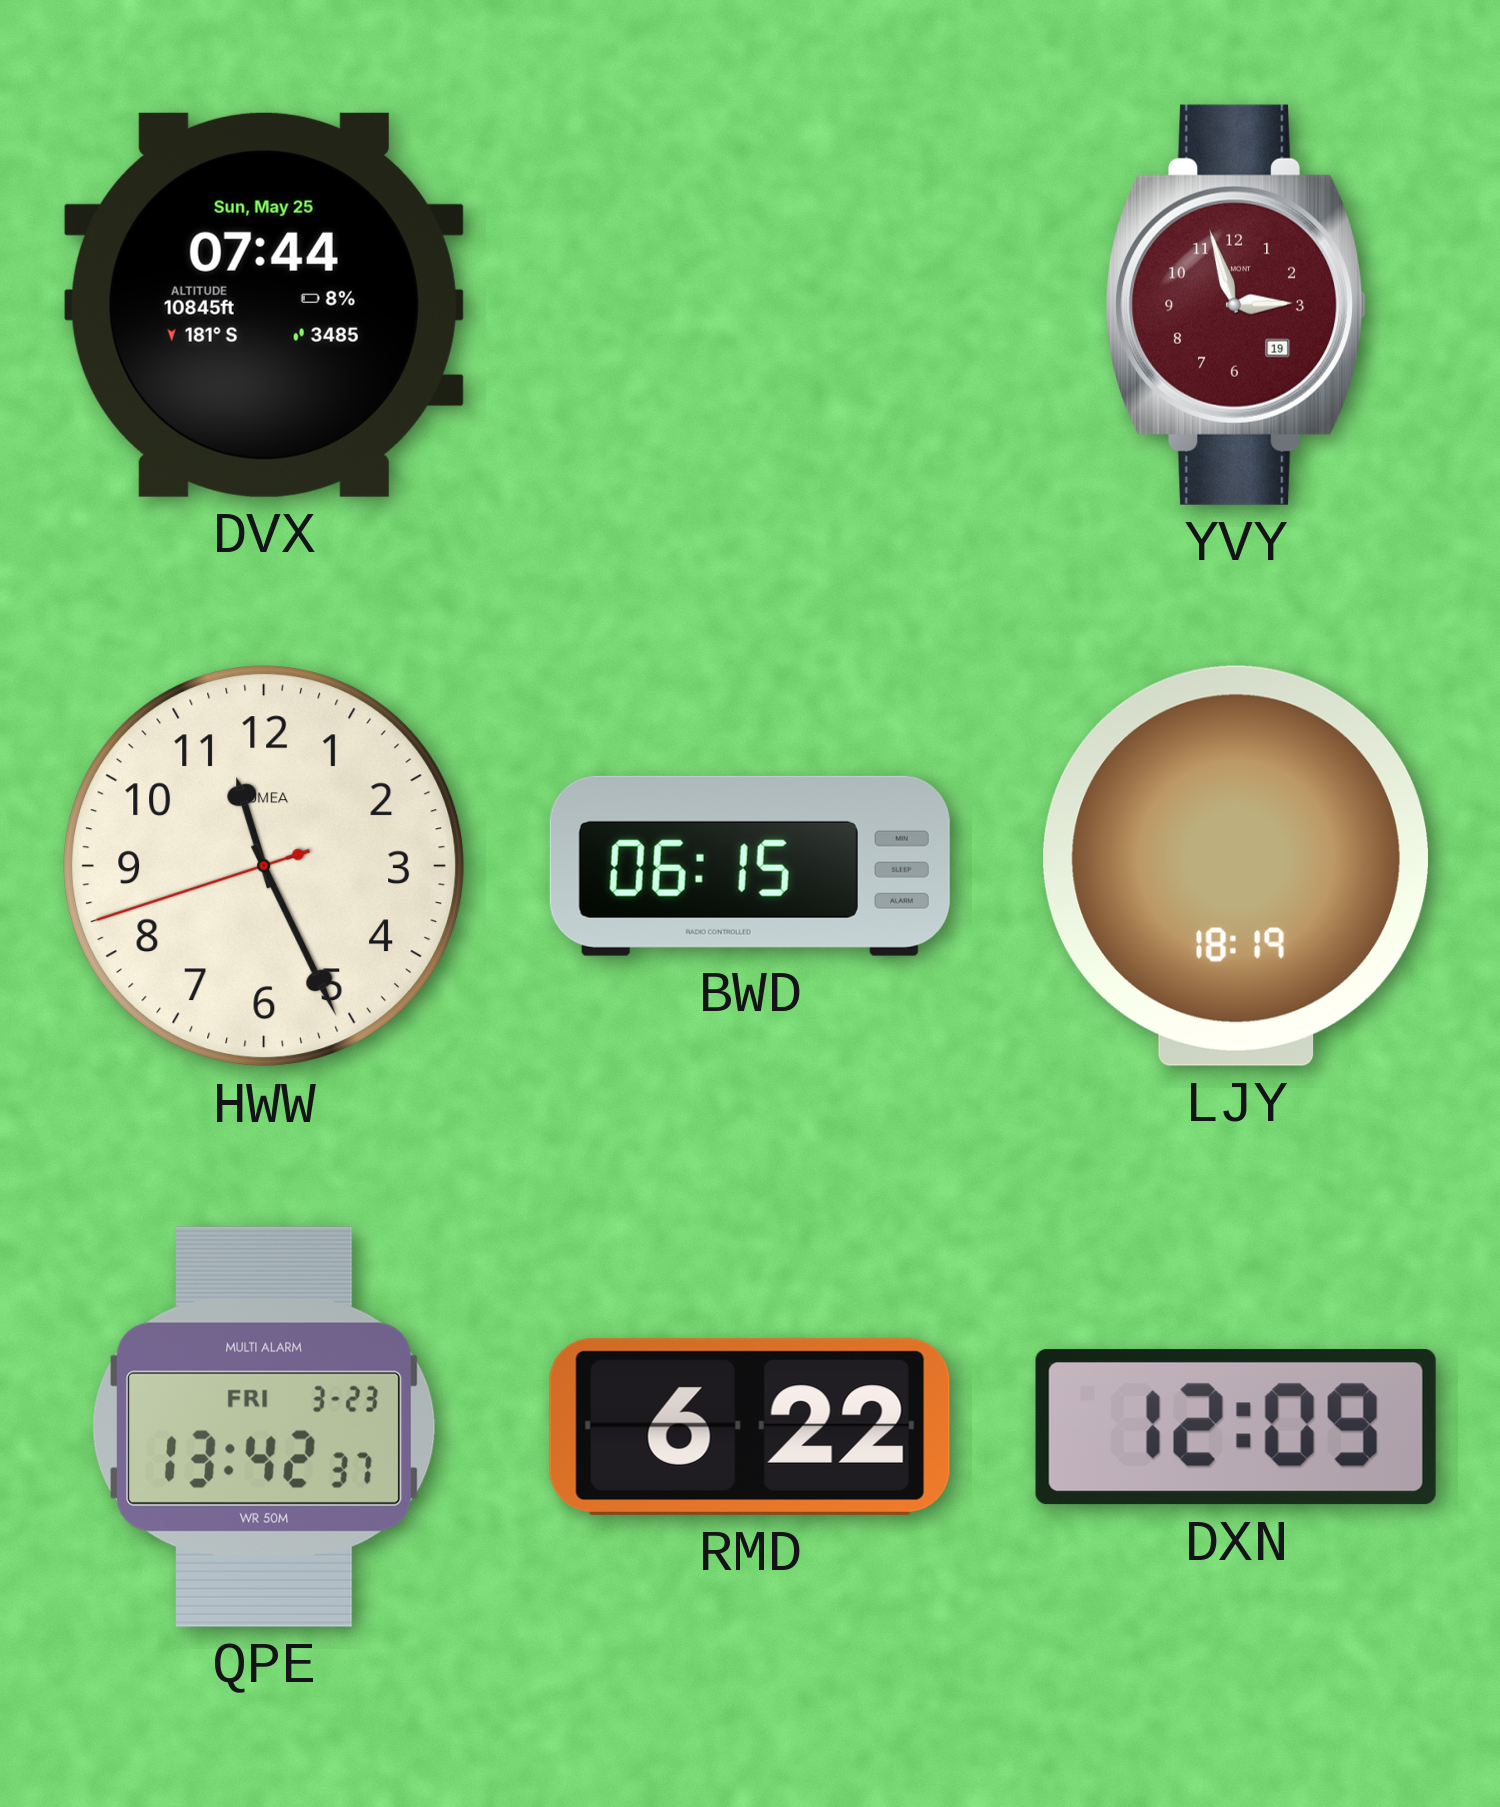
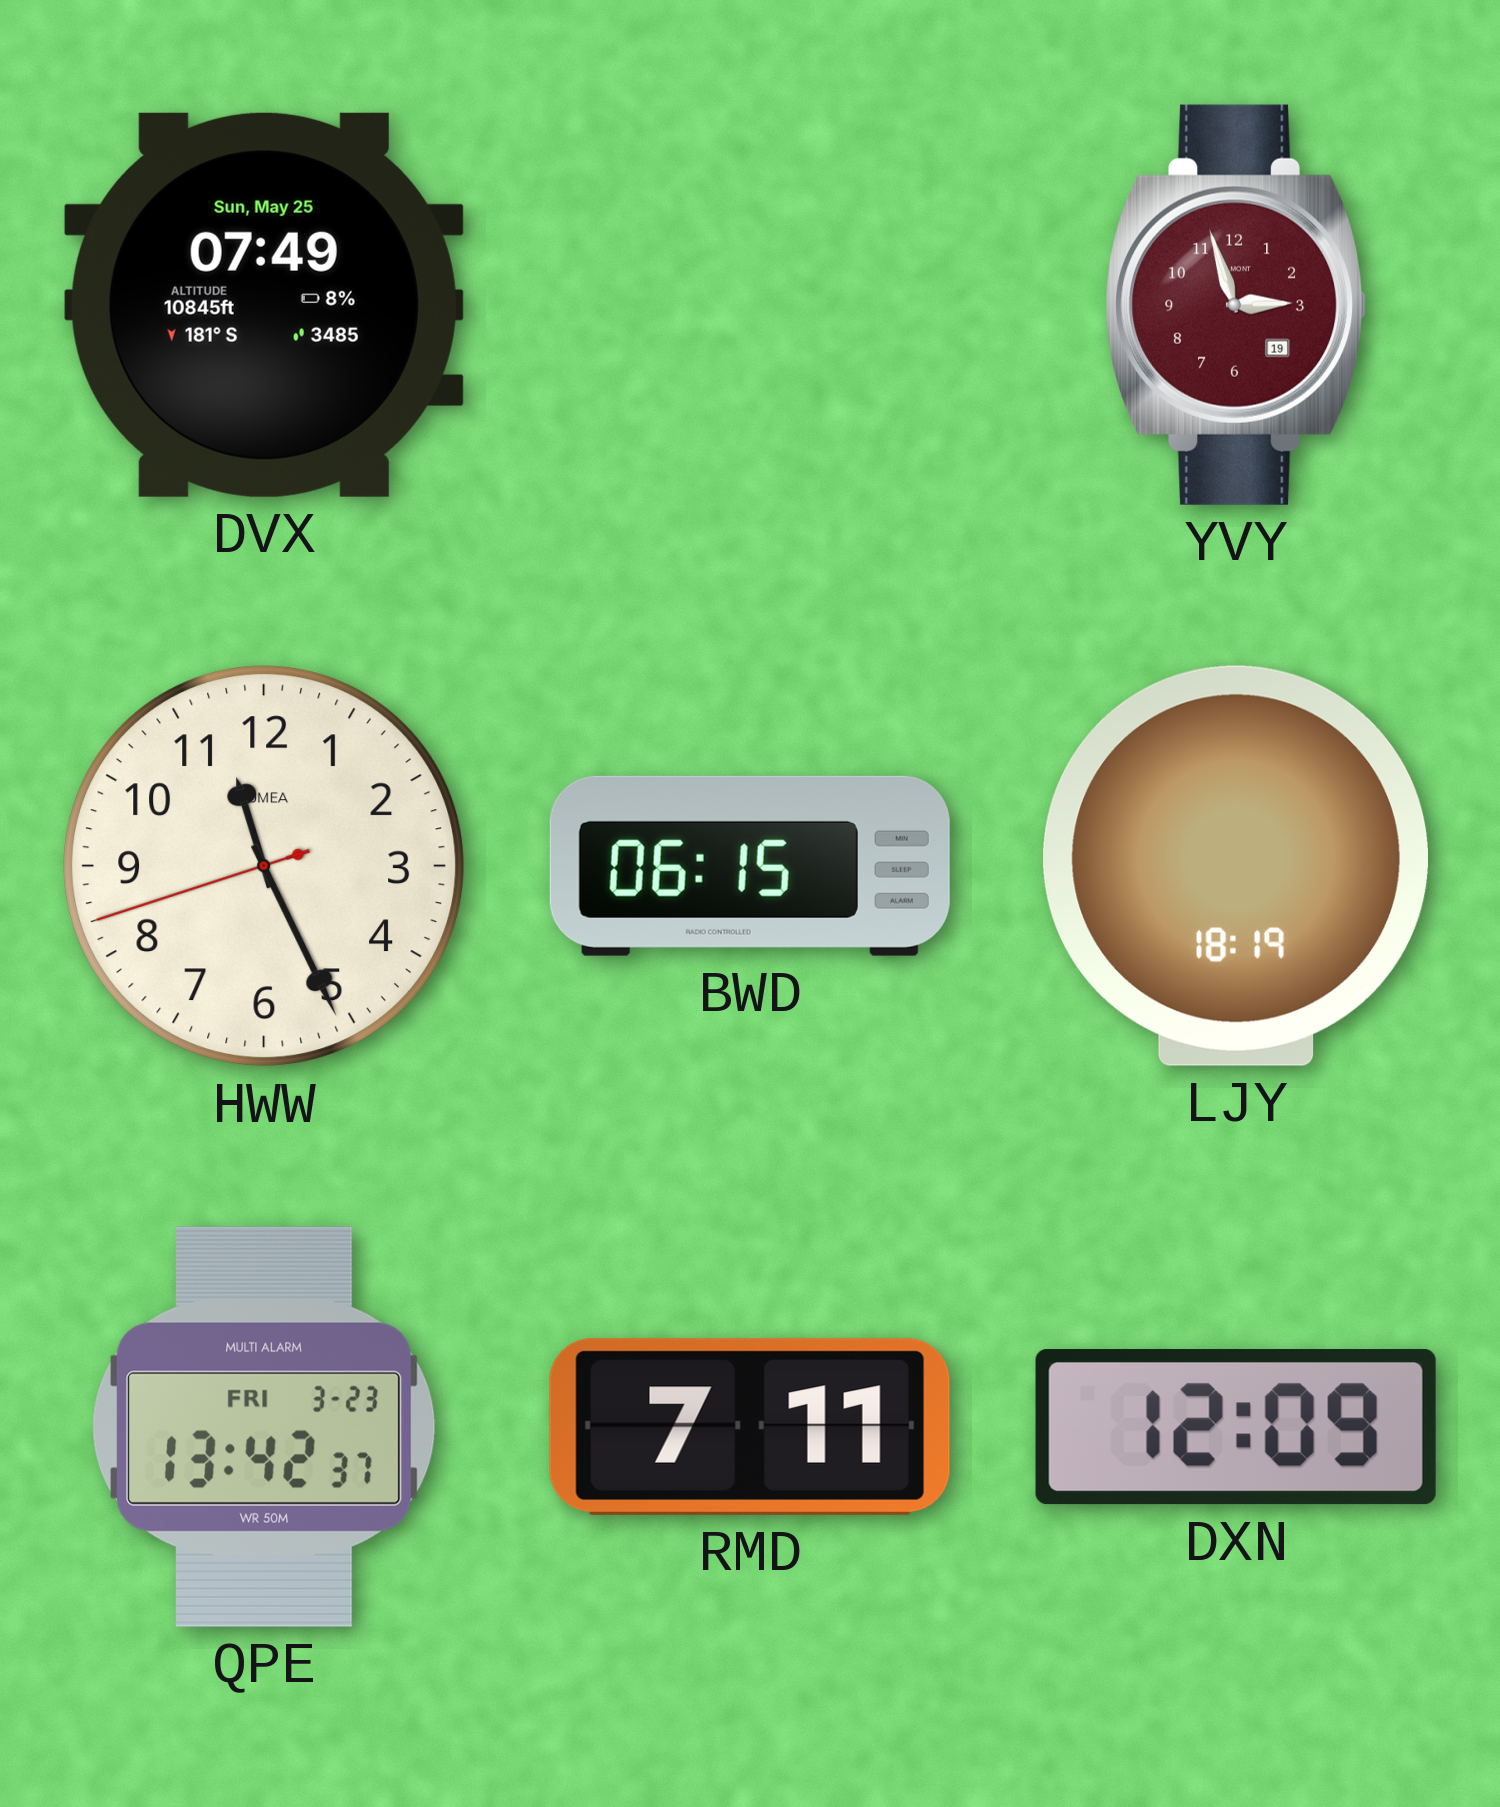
DVX: 07:44 -> 07:49 (264, 305)
RMD: 6:22 -> 7:11 (750, 1427)
